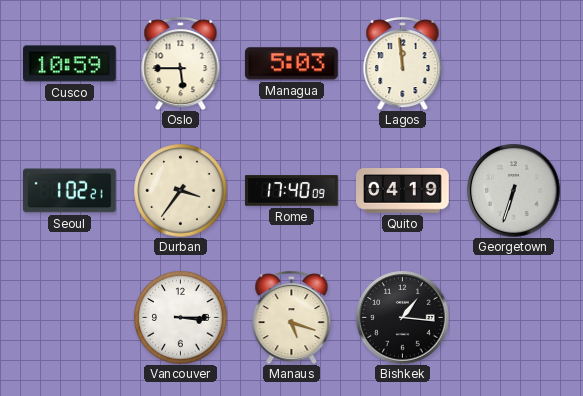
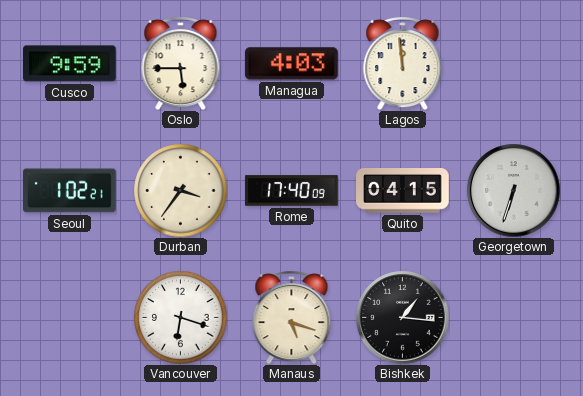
Cusco: 10:59 -> 9:59 (70, 64)
Managua: 5:03 -> 4:03 (292, 64)
Quito: 04:19 -> 04:15 (403, 191)
Vancouver: 3:15 -> 6:18 (180, 317)
